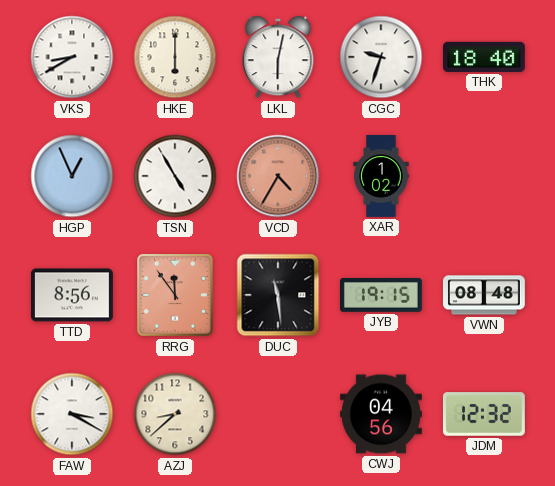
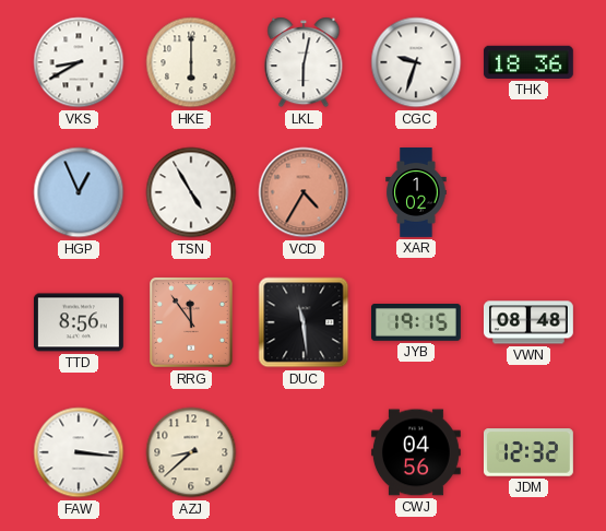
THK: 18:40 -> 18:36 (528, 62)
FAW: 3:20 -> 3:16 (79, 452)
